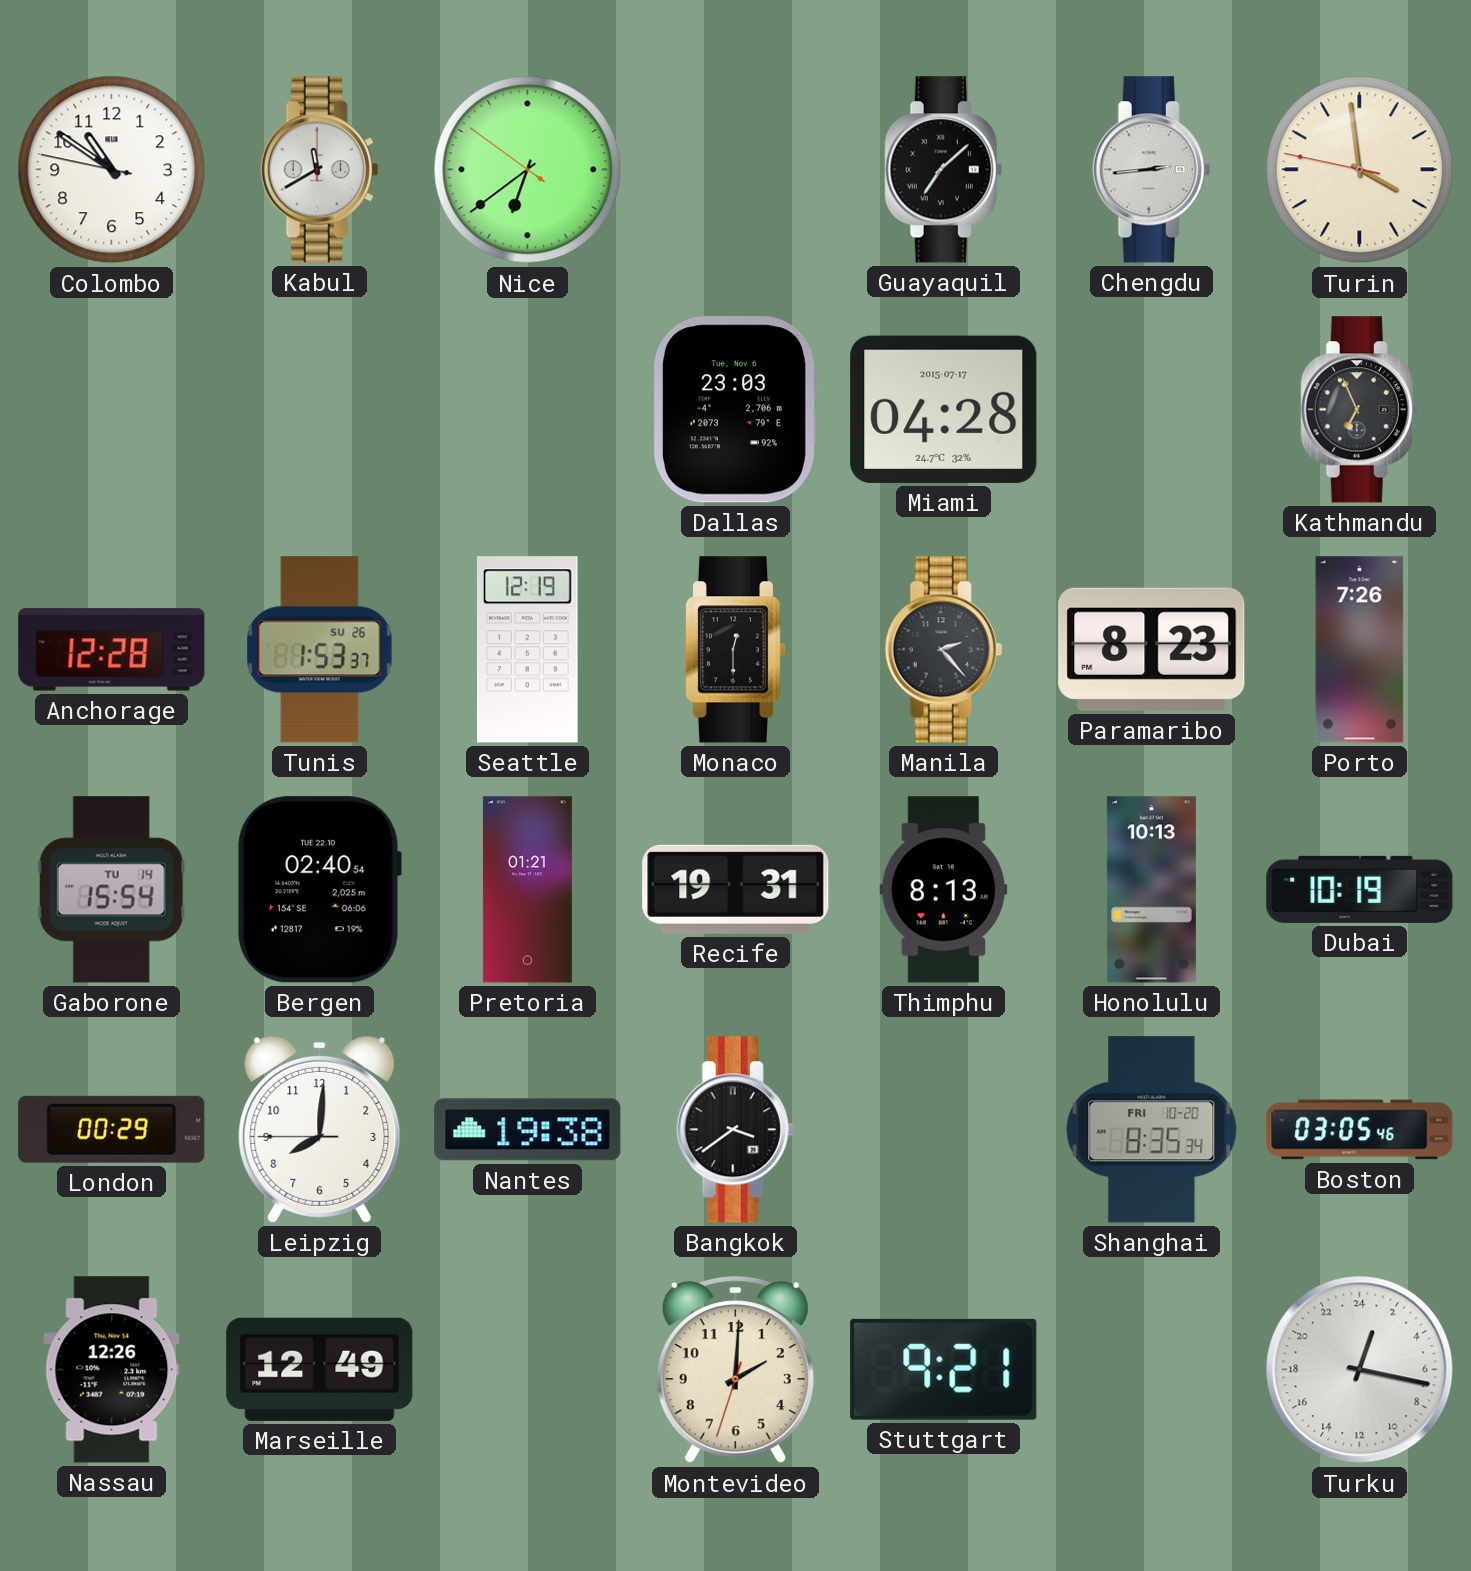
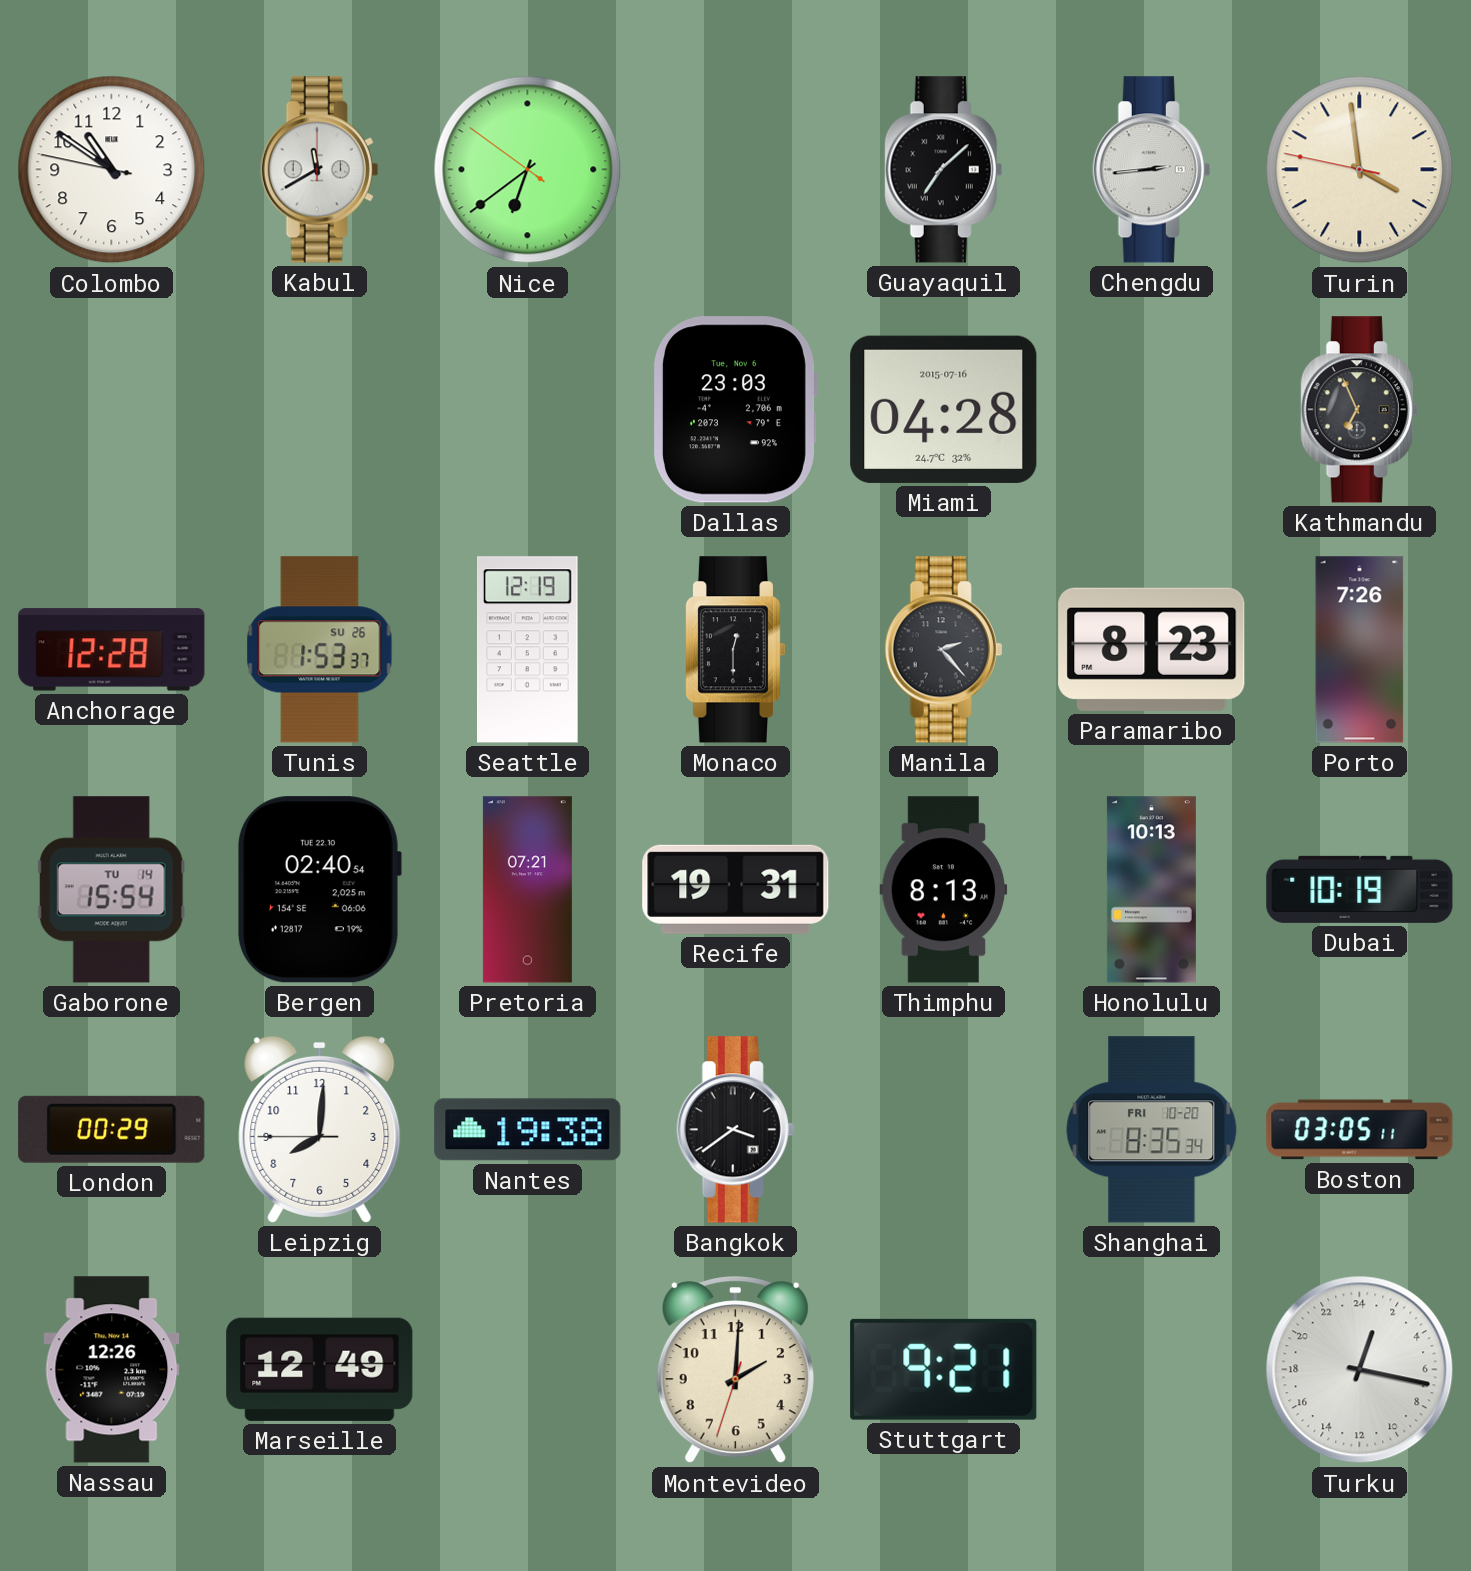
Miami date: 2015-07-17 -> 2015-07-16 (944, 409)
Pretoria: 01:21 -> 07:21 (527, 890)
Boston: 03:05:46 -> 03:05:11 (1360, 1130)
